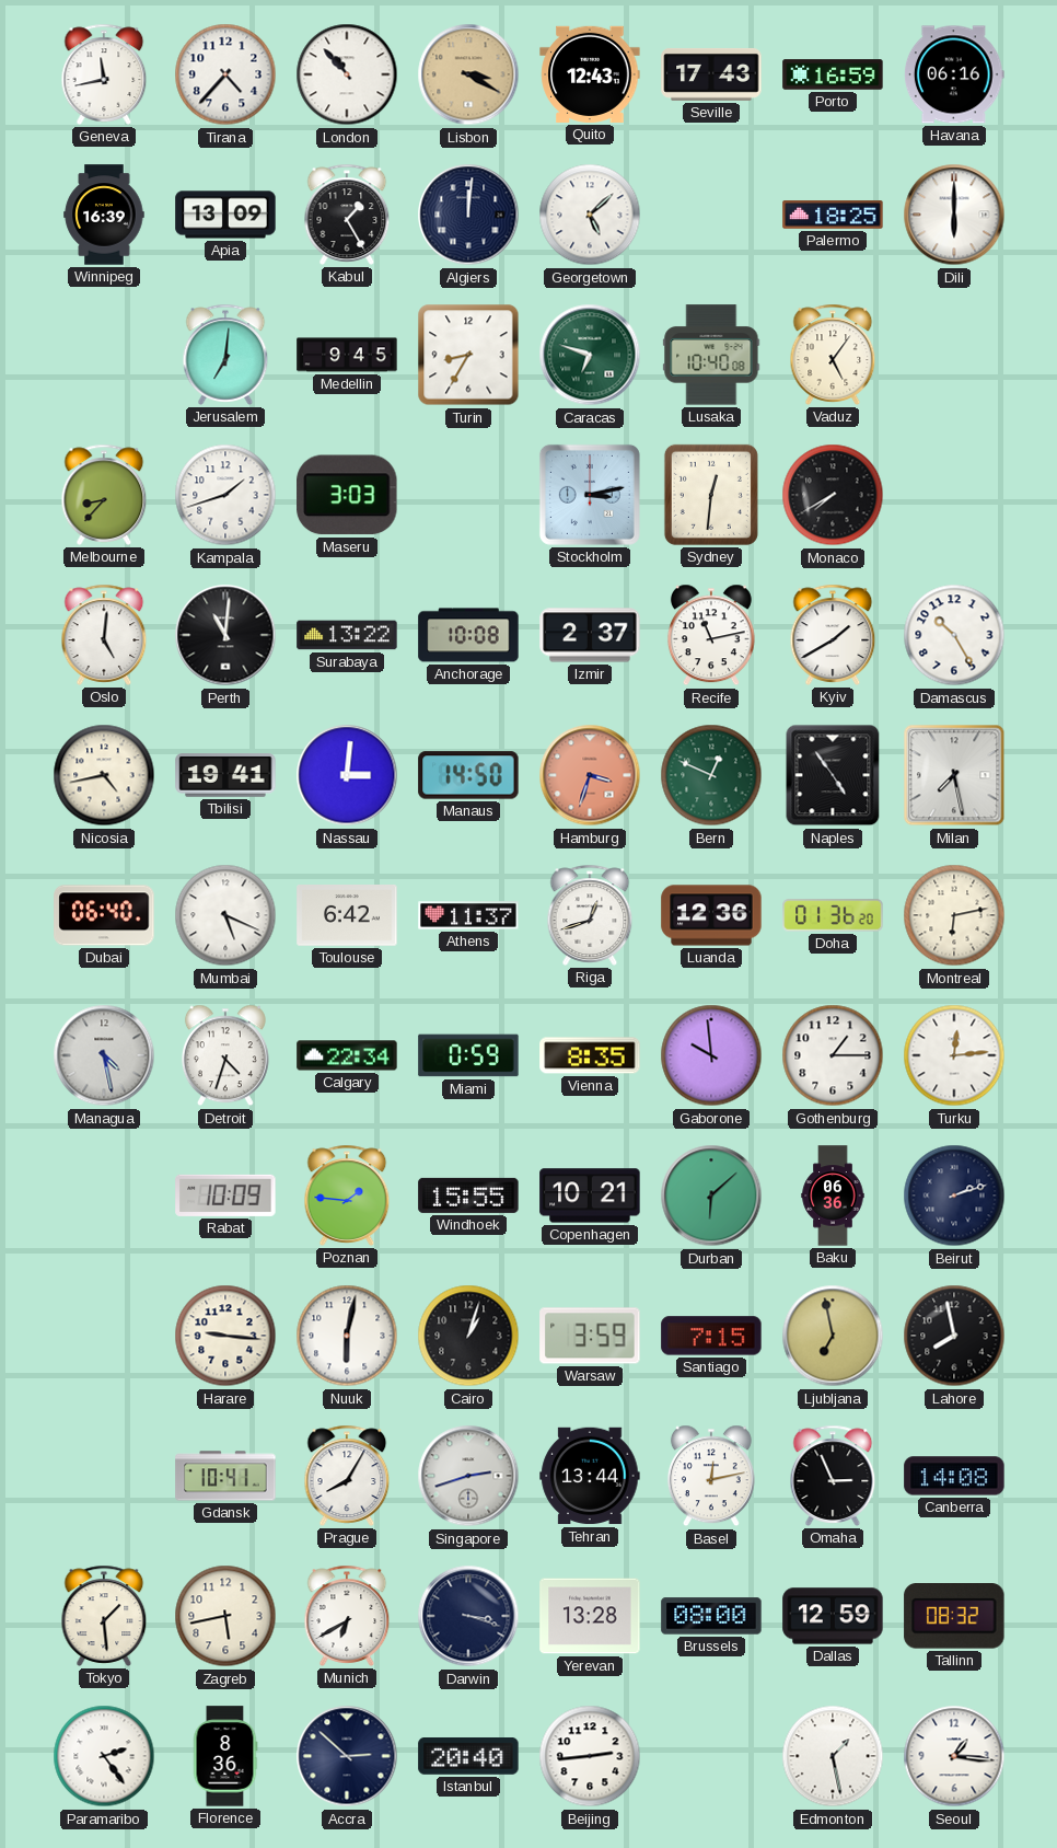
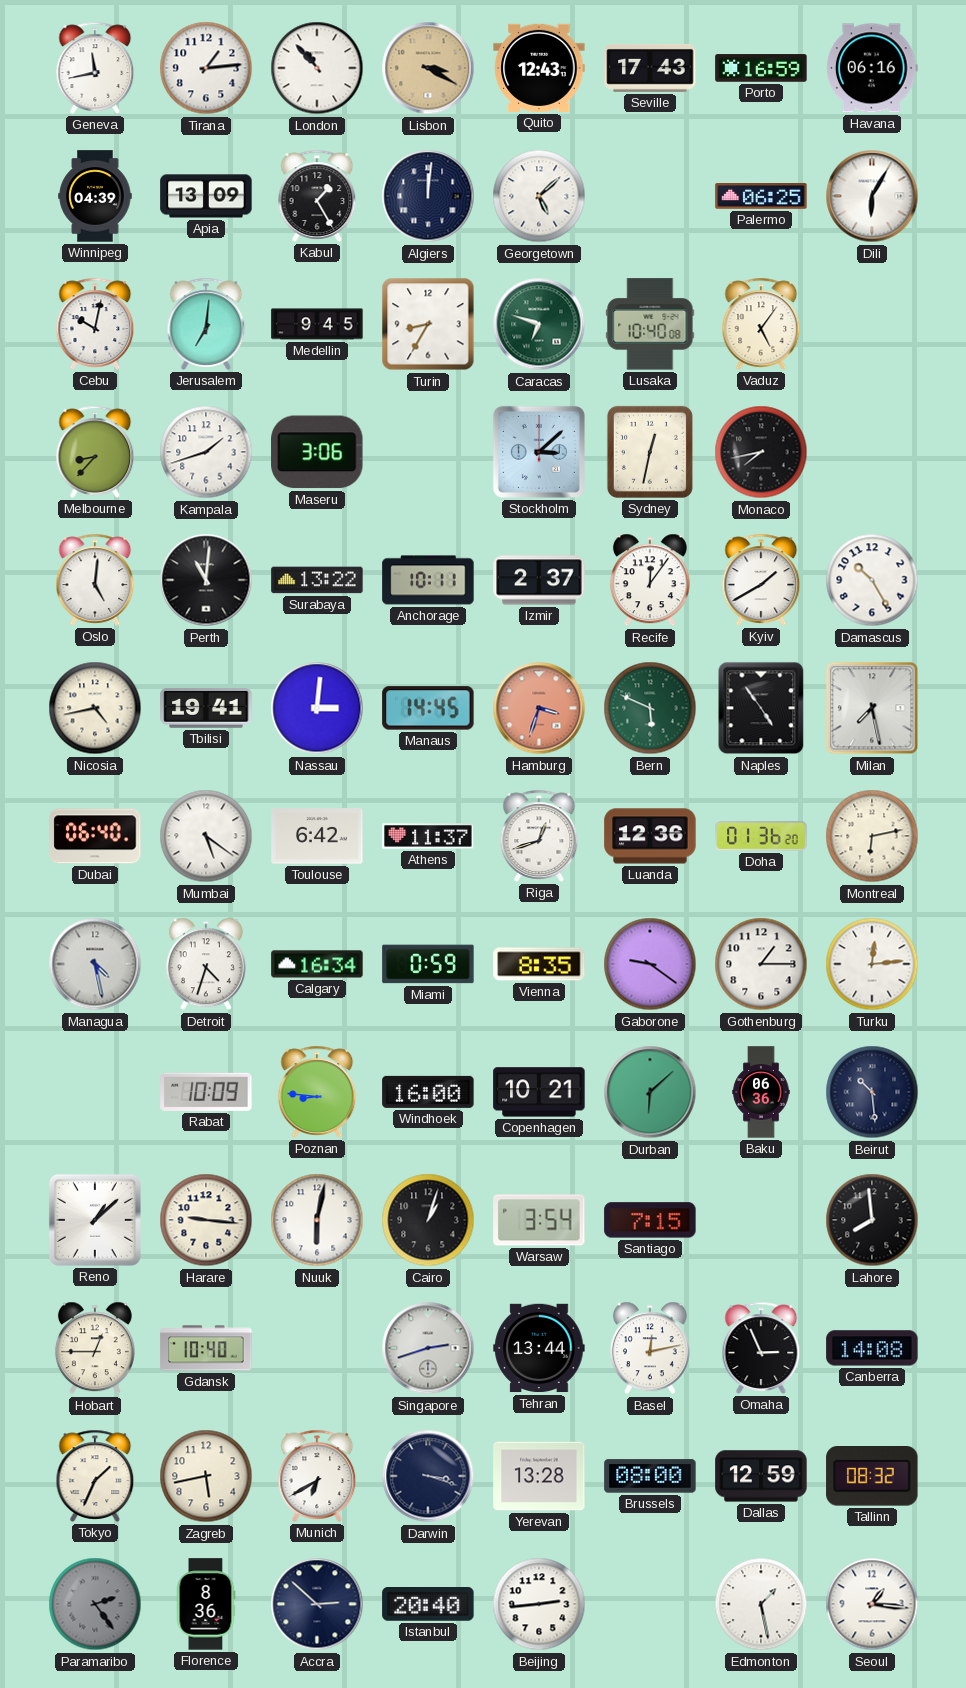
Tirana: 4:37 -> 1:14 (206, 68)
Winnipeg: 16:39 -> 04:39 (95, 196)
Palermo: 18:25 -> 06:25 (761, 197)
Dili: 6:00 -> 6:05 (872, 196)
Cebu: none -> 10:02 (95, 324)
Maseru: 3:03 -> 3:06 (317, 452)
Stockholm: 3:13 -> 3:08 (539, 452)
Sydney: 12:31 -> 12:32 (650, 452)
Monaco: 7:40 -> 7:43 (761, 452)
Anchorage: 10:08 -> 10:11 (428, 580)
Recife: 11:13 -> 12:06 (650, 580)
Manaus: 14:50 -> 14:45 (428, 708)
Bern: 12:49 -> 5:49 (650, 708)
Mumbai: 5:19 -> 5:21 (206, 836)
Calgary: 22:34 -> 16:34 (317, 964)
Gaborone: 9:59 -> 9:21 (650, 964)
Poznan: 1:46 -> 8:46 (317, 1092)
Windhoek: 15:55 -> 16:00 (428, 1092)
Beirut: 2:12 -> 10:29 (872, 1092)
Reno: none -> 1:08 (95, 1220)
Warsaw: 3:59 -> 3:54 (539, 1220)
Ljubljana: 6:58 -> none (833, 1336)
Lahore: 7:58 -> 7:59 (872, 1220)
Hobart: none -> 12:45 (95, 1348)
Gdansk: 10:41 -> 10:40 (206, 1348)
Prague: 8:05 -> none (347, 1476)
Tokyo: 1:29 -> 1:34 (95, 1476)
Paramaribo dial: white -> grey (95, 1604)
